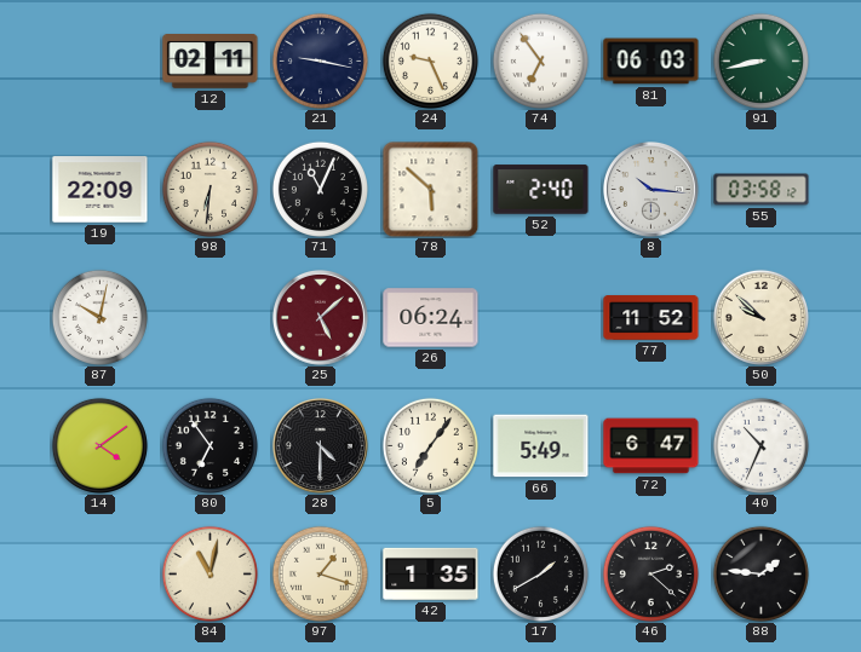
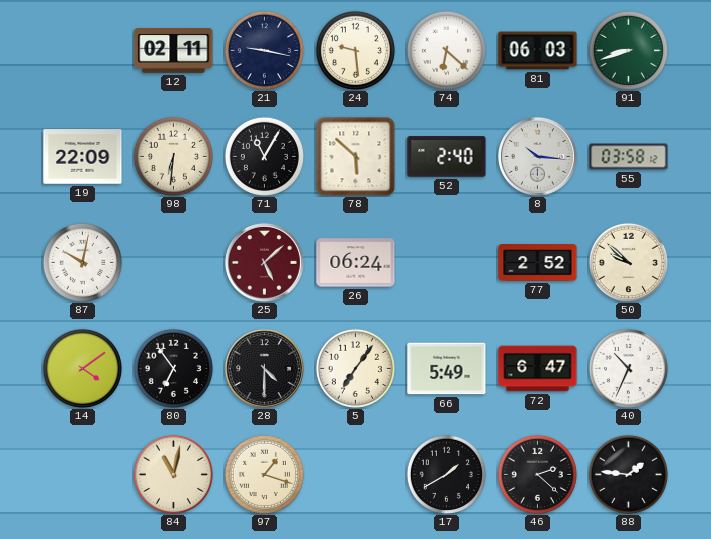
24: 9:26 -> 9:29 (355, 50)
74: 6:54 -> 6:22 (446, 50)
91: 8:43 -> 8:42 (628, 50)
71: 11:04 -> 11:05 (264, 156)
77: 11:52 -> 2:52 (538, 263)
42: 1:35 -> none (431, 573)
